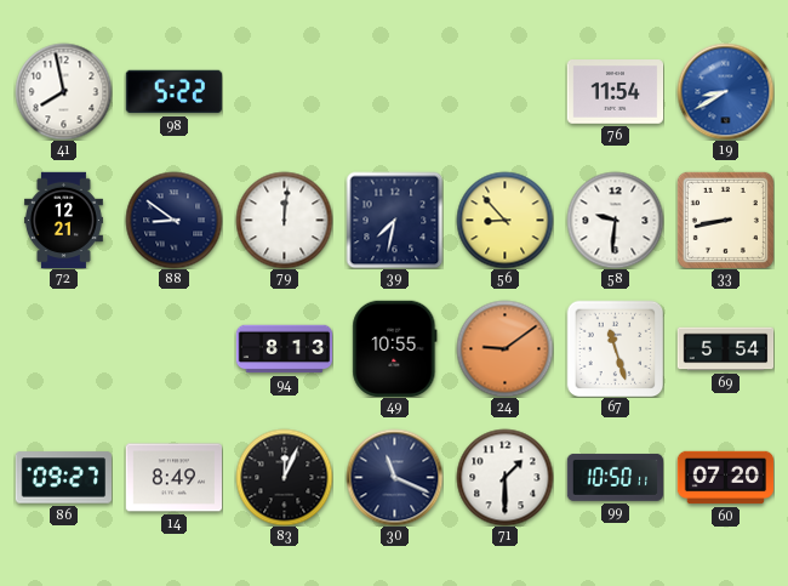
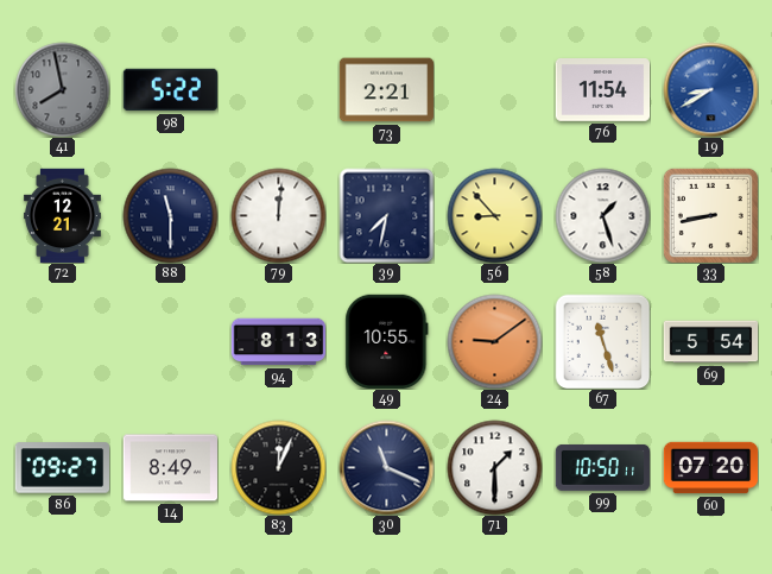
41 dial: white -> grey (62, 89)
73: none -> 2:21 (386, 90)
88: 8:51 -> 11:30 (170, 215)
58: 9:31 -> 1:27 (602, 215)
